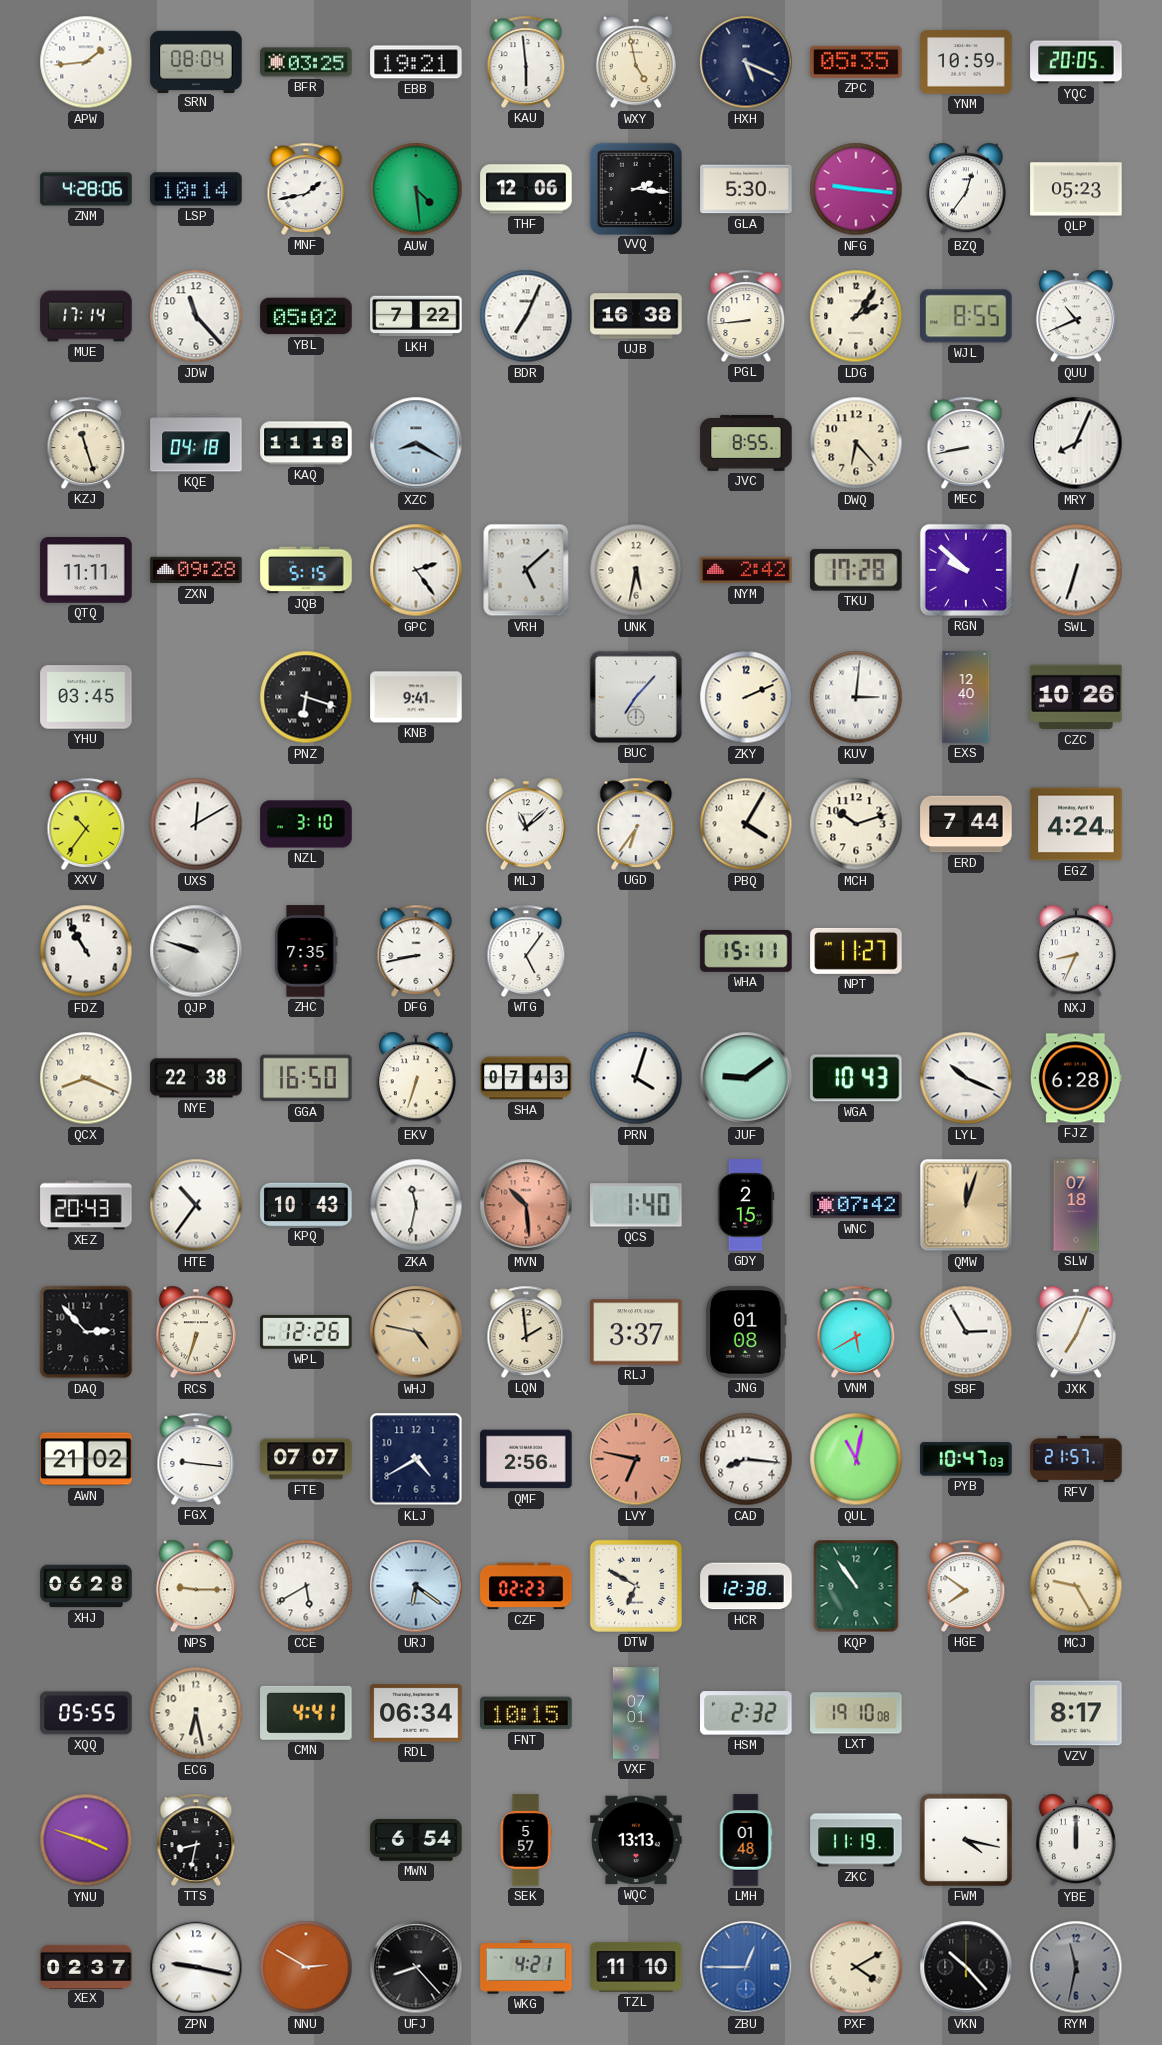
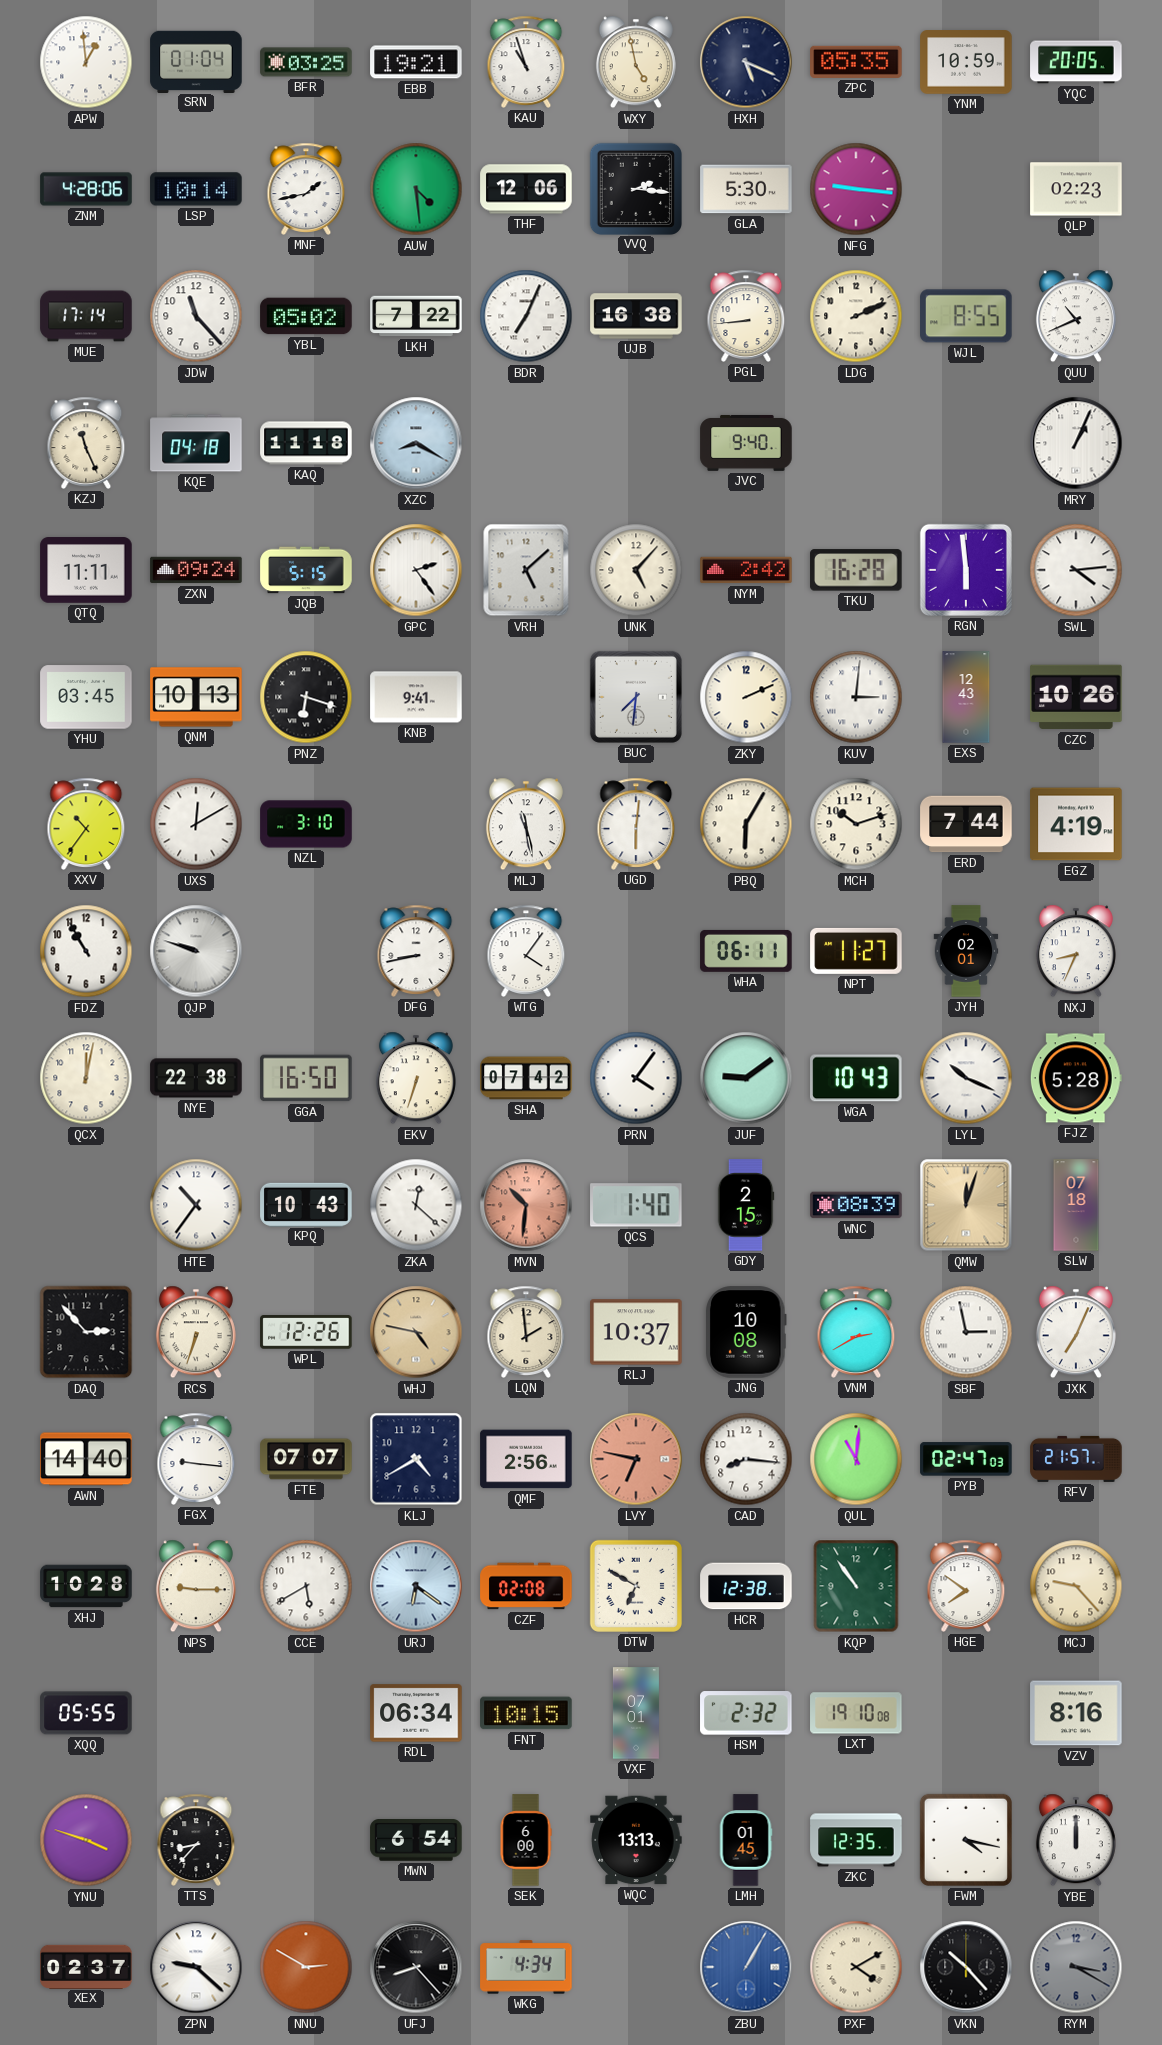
APW: 1:44 -> 12:59 (86, 62)
SRN: 08:04 -> 01:04 (196, 61)
KAU: 5:59 -> 10:57 (526, 62)
BZQ: 12:36 -> none (966, 189)
QLP: 05:23 -> 02:23 (1076, 189)
LDG: 2:06 -> 2:11 (856, 316)
KZJ: 11:27 -> 11:26 (86, 443)
JVC: 8:55 -> 9:40 (746, 443)
DWQ: 6:23 -> none (856, 443)
MEC: 8:43 -> none (966, 443)
MRY: 8:04 -> 1:04 (1076, 443)
ZXN: 09:28 -> 09:24 (196, 570)
UNK: 5:32 -> 5:07 (636, 570)
TKU: 17:28 -> 16:28 (856, 570)
RGN: 9:52 -> 5:59 (966, 570)
SWL: 6:33 -> 4:14 (1076, 570)
QNM: none -> 10:13 (196, 697)
BUC: 7:07 -> 7:31 (636, 697)
EXS: 12:40 -> 12:43 (966, 697)
MLJ: 11:08 -> 11:28 (526, 824)
UGD: 6:36 -> 6:01 (636, 824)
PBQ: 4:05 -> 6:05 (746, 824)
EGZ: 4:24 -> 4:19 (1076, 824)
ZHC: 7:35 -> none (306, 951)
WTG: 5:06 -> 4:06 (526, 951)
WHA: 15:11 -> 06:11 (746, 951)
JYH: none -> 02:01 (966, 951)
QCX: 8:19 -> 12:02 (86, 1078)
SHA: 07:43 -> 07:42 (526, 1078)
PRN: 4:03 -> 4:06 (636, 1078)
FJZ: 6:28 -> 5:28 (1076, 1078)
XEZ: 20:43 -> none (86, 1205)
ZKA: 11:32 -> 12:22 (416, 1205)
MVN: 10:29 -> 10:31 (526, 1205)
WNC: 07:42 -> 08:39 (856, 1205)
RLJ: 3:37 -> 10:37 (636, 1332)
JNG: 01:08 -> 10:08 (747, 1332)
VNM: 5:40 -> 2:40 (856, 1332)
SBF: 2:55 -> 2:58 (966, 1332)
AWN: 21:02 -> 14:40 (86, 1459)
QUL: 11:02 -> 11:01 (856, 1459)
PYB: 10:47 -> 02:47 (966, 1459)
XHJ: 06:28 -> 10:28 (86, 1586)
CZF: 02:23 -> 02:08 (526, 1586)
MCJ: 9:25 -> 9:23 (1076, 1586)
ECG: 6:28 -> none (196, 1713)
CMN: 4:41 -> none (306, 1713)
VZV: 8:17 -> 8:16 (1076, 1713)
TTS: 8:32 -> 8:37 (196, 1840)
SEK: 5:57 -> 6:00 (526, 1840)
LMH: 01:48 -> 01:45 (746, 1840)
ZKC: 11:19 -> 12:35 (856, 1840)
ZPN: 9:17 -> 9:22 (196, 1967)
WKG: 4:21 -> 4:34 (526, 1967)
TZL: 11:10 -> none (636, 1967)
ZBU: 12:45 -> 1:05 (746, 1967)
RYM: 11:32 -> 3:20 (1076, 1967)
